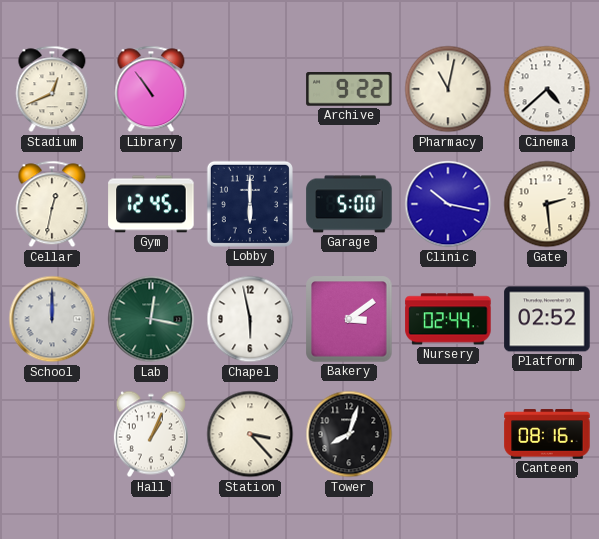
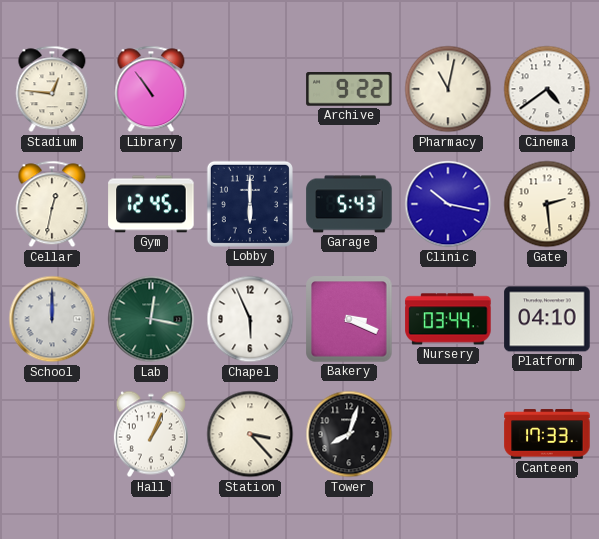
Stadium: 12:41 -> 12:46 (52, 89)
Cinema: 4:38 -> 4:39 (547, 89)
Garage: 5:00 -> 5:43 (349, 204)
Chapel: 5:58 -> 5:56 (250, 319)
Bakery: 3:09 -> 3:19 (349, 319)
Nursery: 02:44 -> 03:44 (448, 319)
Platform: 02:52 -> 04:10 (547, 319)
Canteen: 08:16 -> 17:33 (547, 434)
